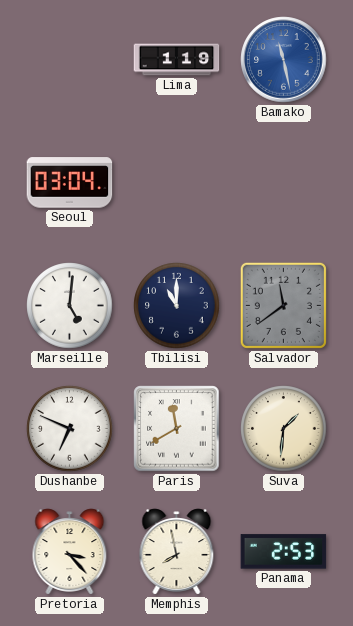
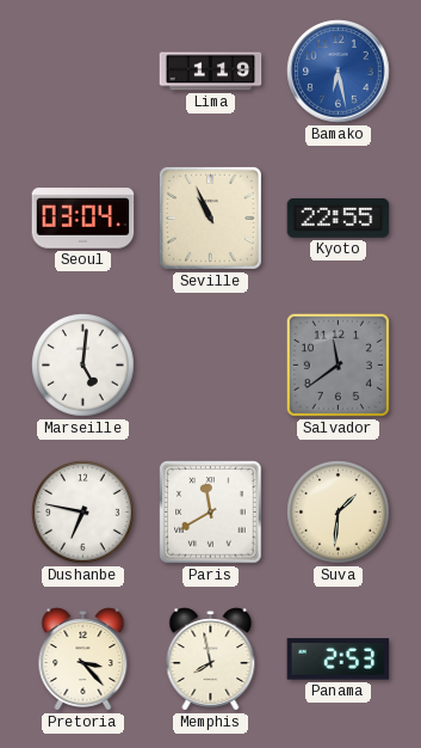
Bamako: 11:28 -> 6:28 (339, 72)
Seville: none -> 10:56 (210, 217)
Kyoto: none -> 22:55 (339, 217)
Tbilisi: 11:00 -> none (177, 306)
Dushanbe: 6:49 -> 6:47 (83, 513)
